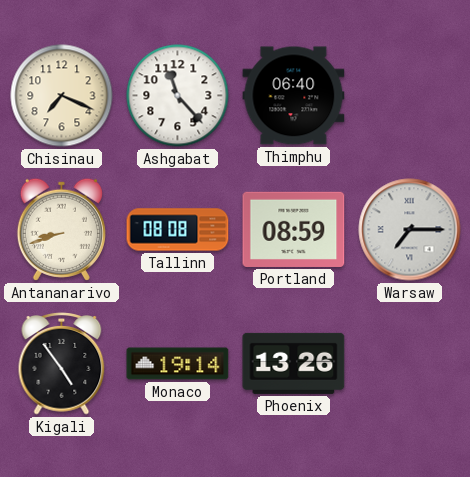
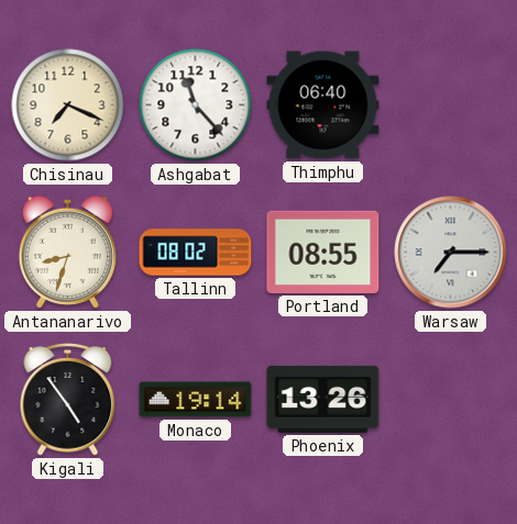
Antananarivo: 8:42 -> 8:33 (67, 252)
Tallinn: 08:08 -> 08:02 (196, 253)
Portland: 08:59 -> 08:55 (323, 252)
